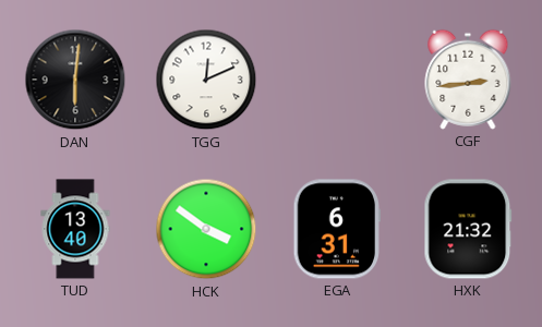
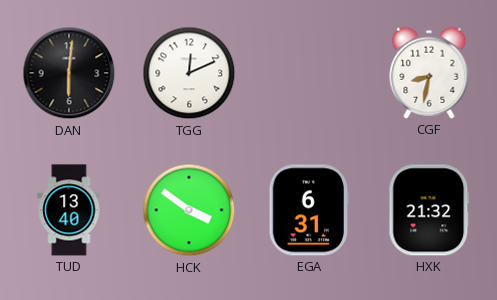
CGF: 2:44 -> 8:32 (429, 73)
